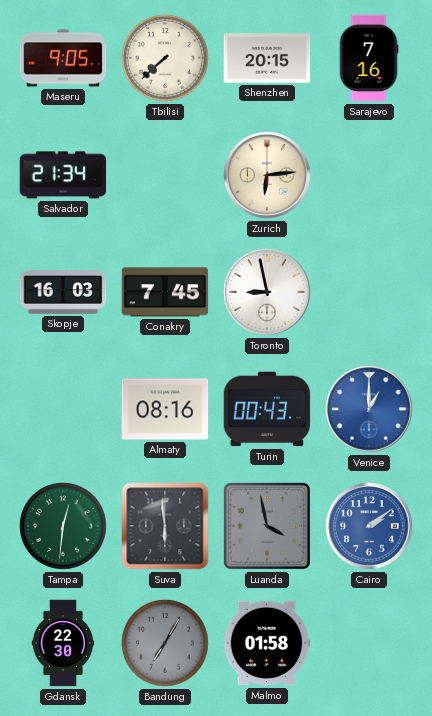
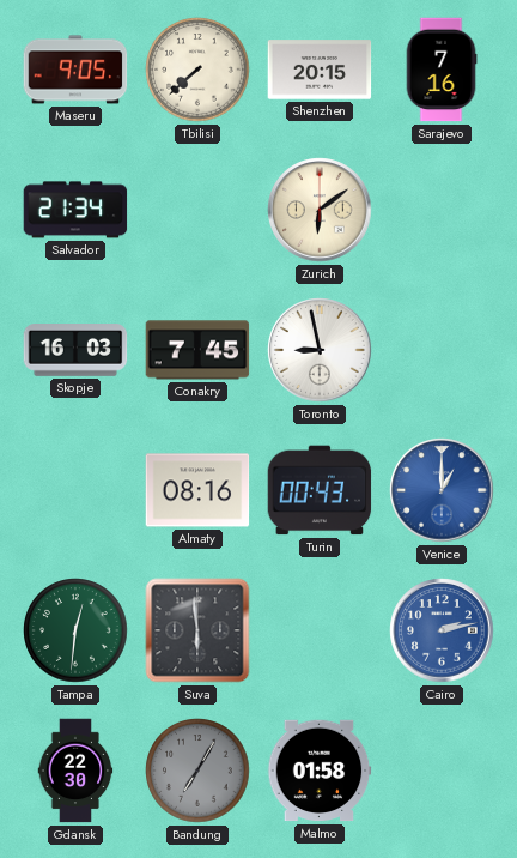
Zurich: 6:14 -> 6:09 (320, 210)
Luanda: 3:58 -> none (267, 526)
Cairo: 2:09 -> 2:13 (442, 630)
